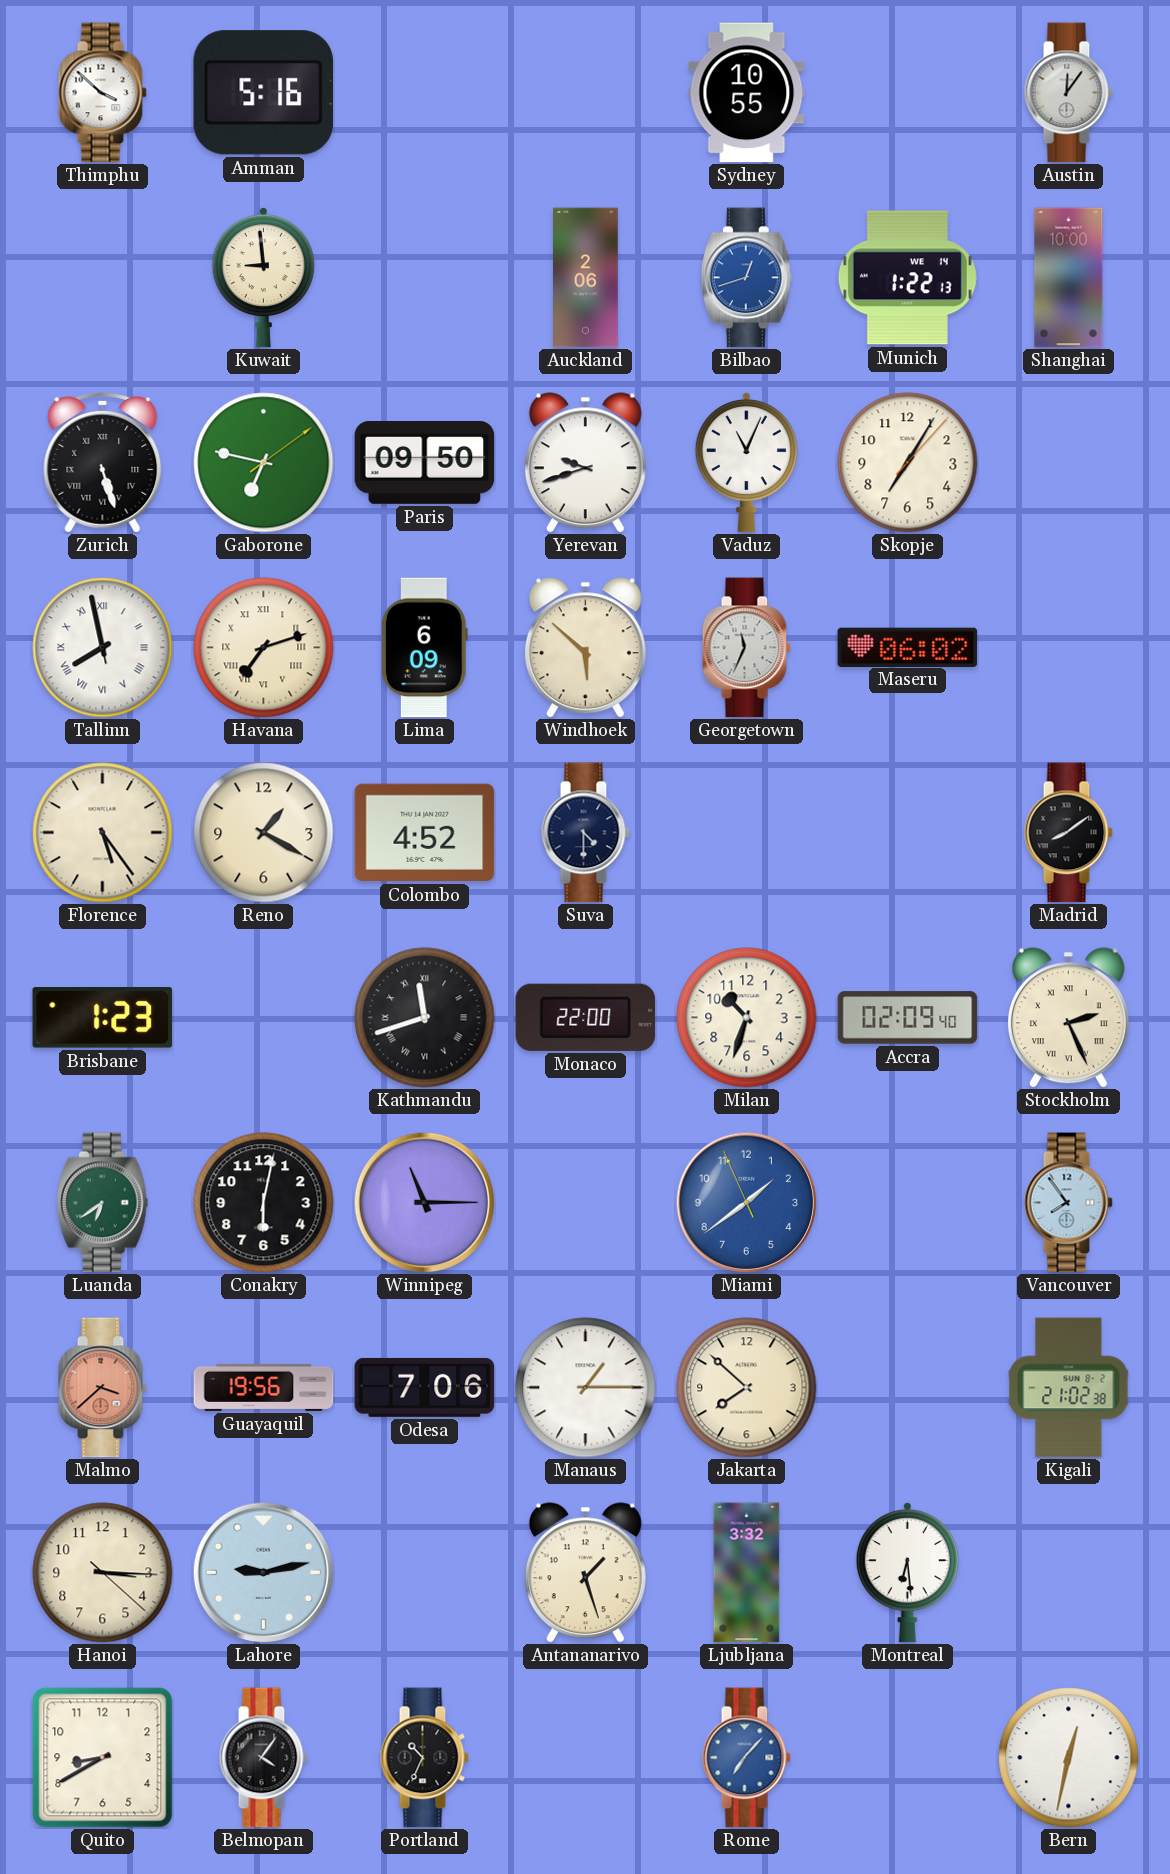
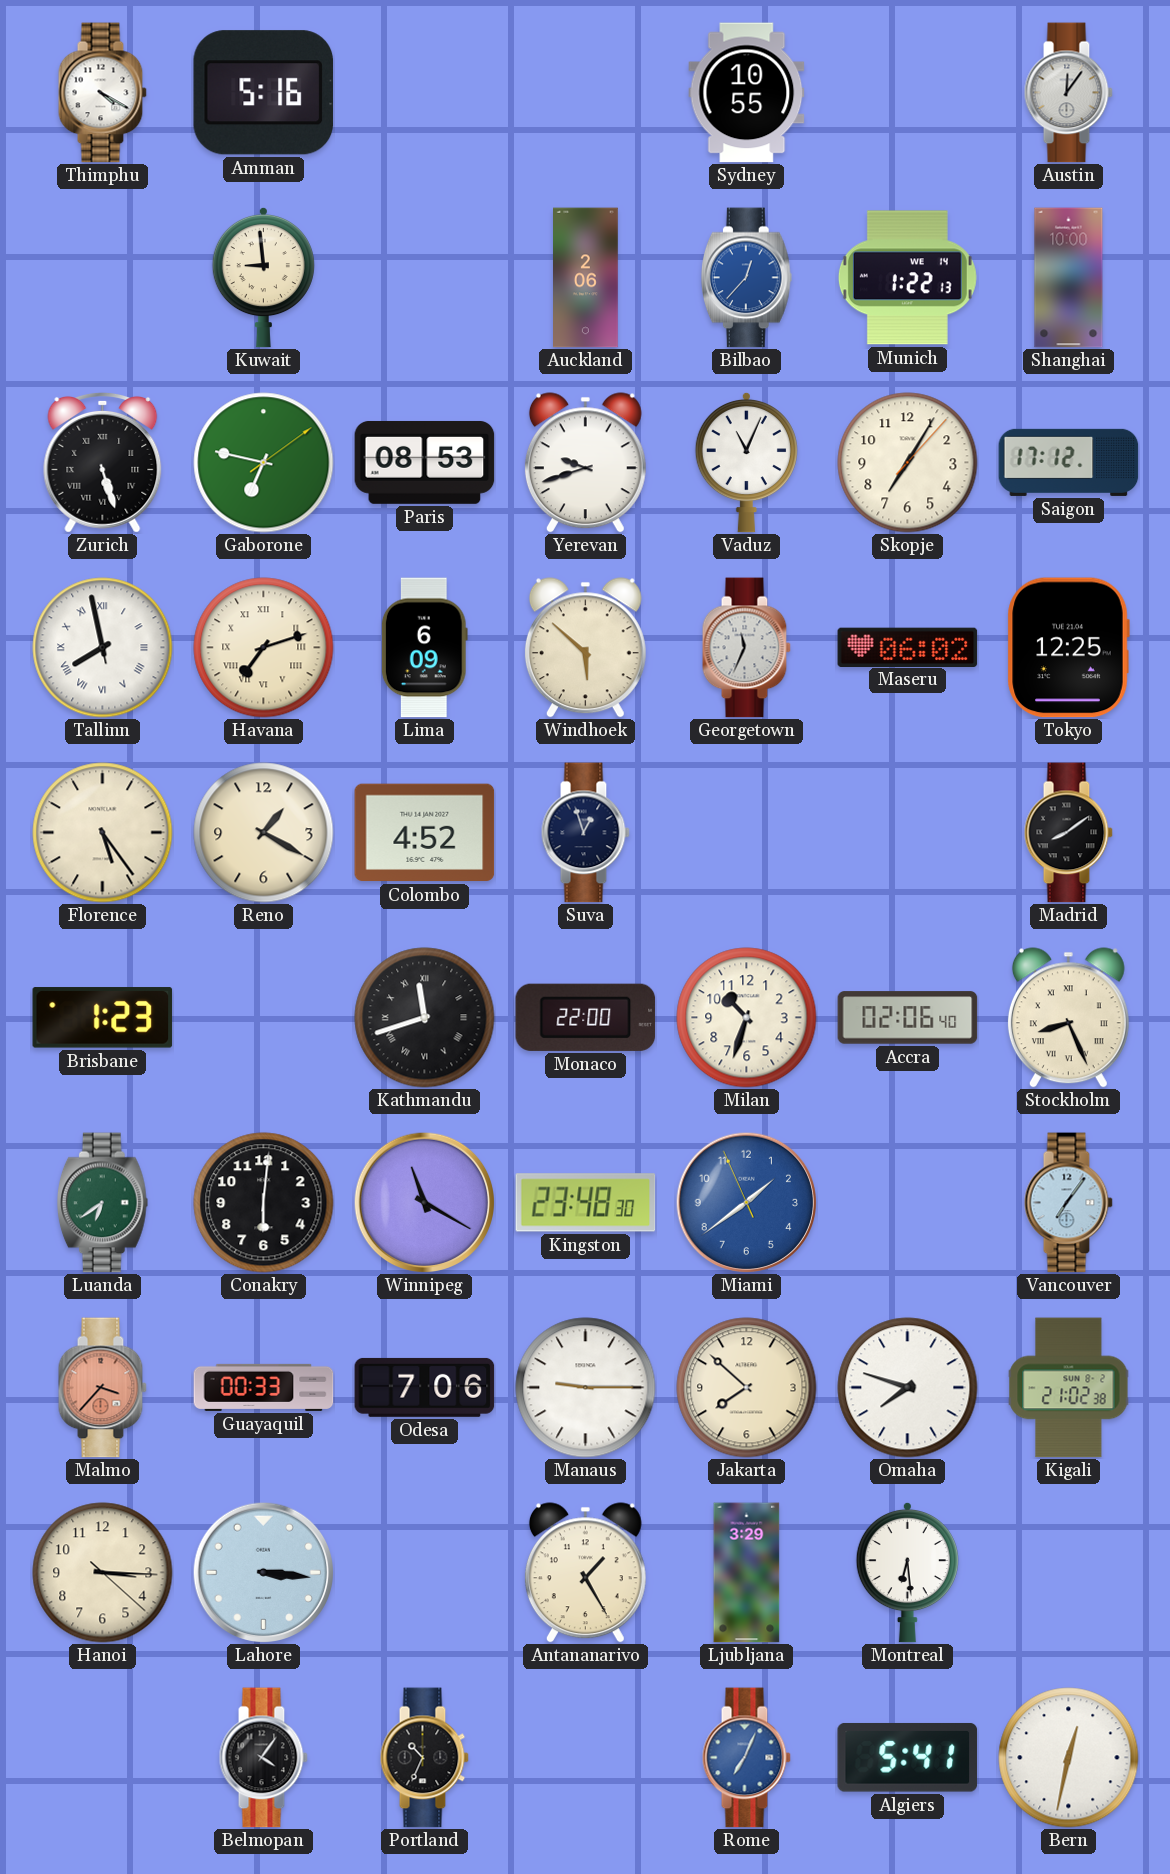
Thimphu: 3:52 -> 4:20 (102, 93)
Bilbao: 12:42 -> 12:37 (746, 278)
Paris: 09:50 -> 08:53 (425, 463)
Saigon: none -> 17:12 (1069, 462)
Tokyo: none -> 12:25 (1068, 648)
Suva: 4:30 -> 12:57 (585, 833)
Accra: 02:09 -> 02:06 (908, 1018)
Stockholm: 2:26 -> 8:26 (1068, 1018)
Conakry: 6:02 -> 6:01 (264, 1203)
Winnipeg: 11:15 -> 11:20 (424, 1202)
Kingston: none -> 23:48 (586, 1203)
Vancouver: 7:54 -> 7:06 (1068, 1203)
Malmo: 3:38 -> 3:37 (102, 1388)
Guayaquil: 19:56 -> 00:33 (264, 1387)
Manaus: 1:15 -> 9:15 (586, 1388)
Omaha: none -> 7:48 (908, 1388)
Lahore: 9:13 -> 3:16 (263, 1572)
Antananarivo: 1:27 -> 1:25 (585, 1573)
Ljubljana: 3:32 -> 3:29 (747, 1573)
Quito: 8:40 -> none (103, 1758)
Rome: 7:07 -> 7:04 (746, 1758)
Algiers: none -> 5:41 (908, 1757)
